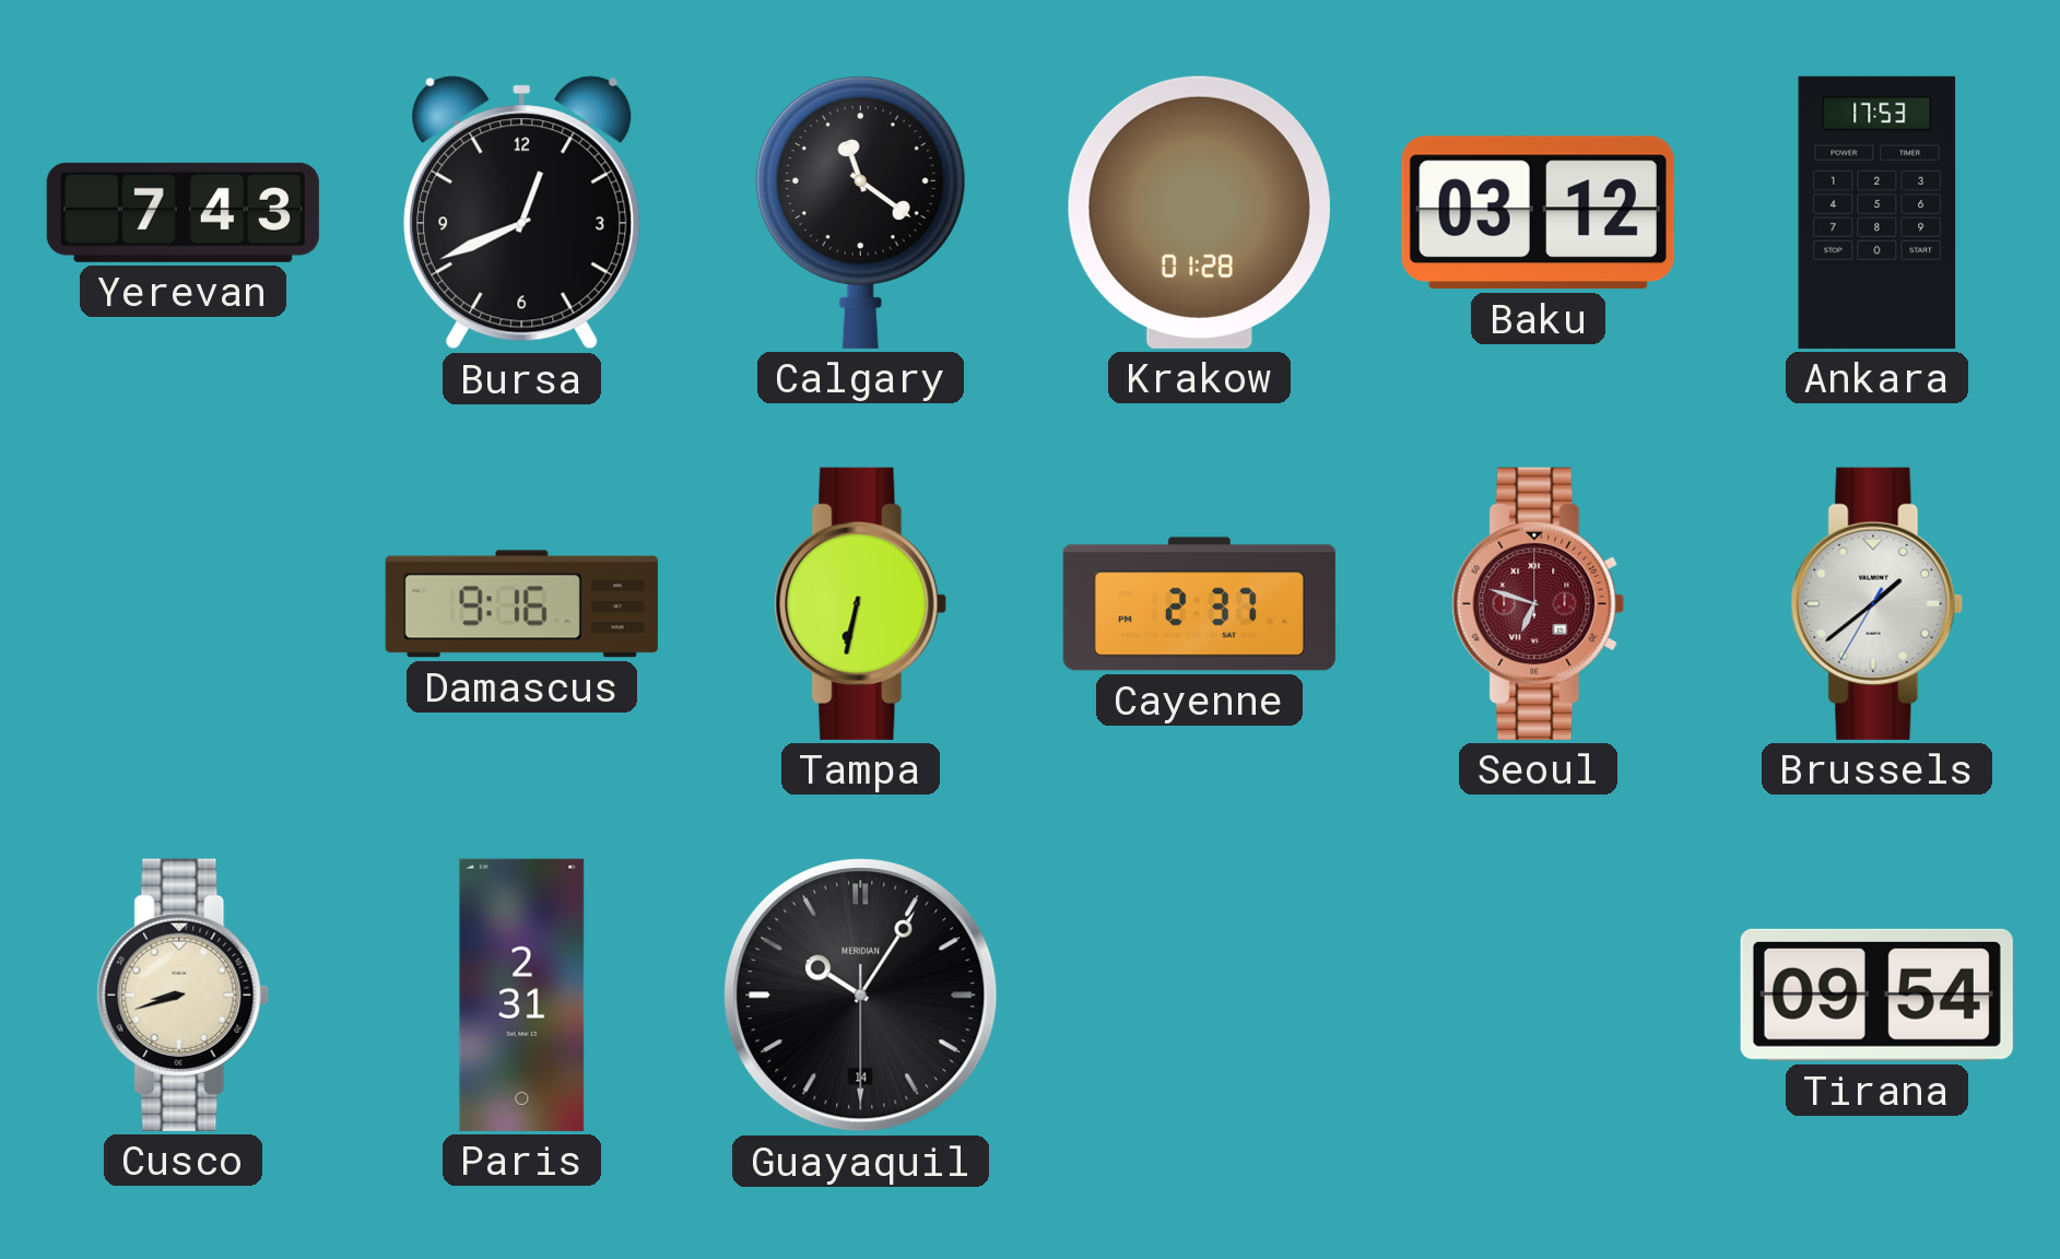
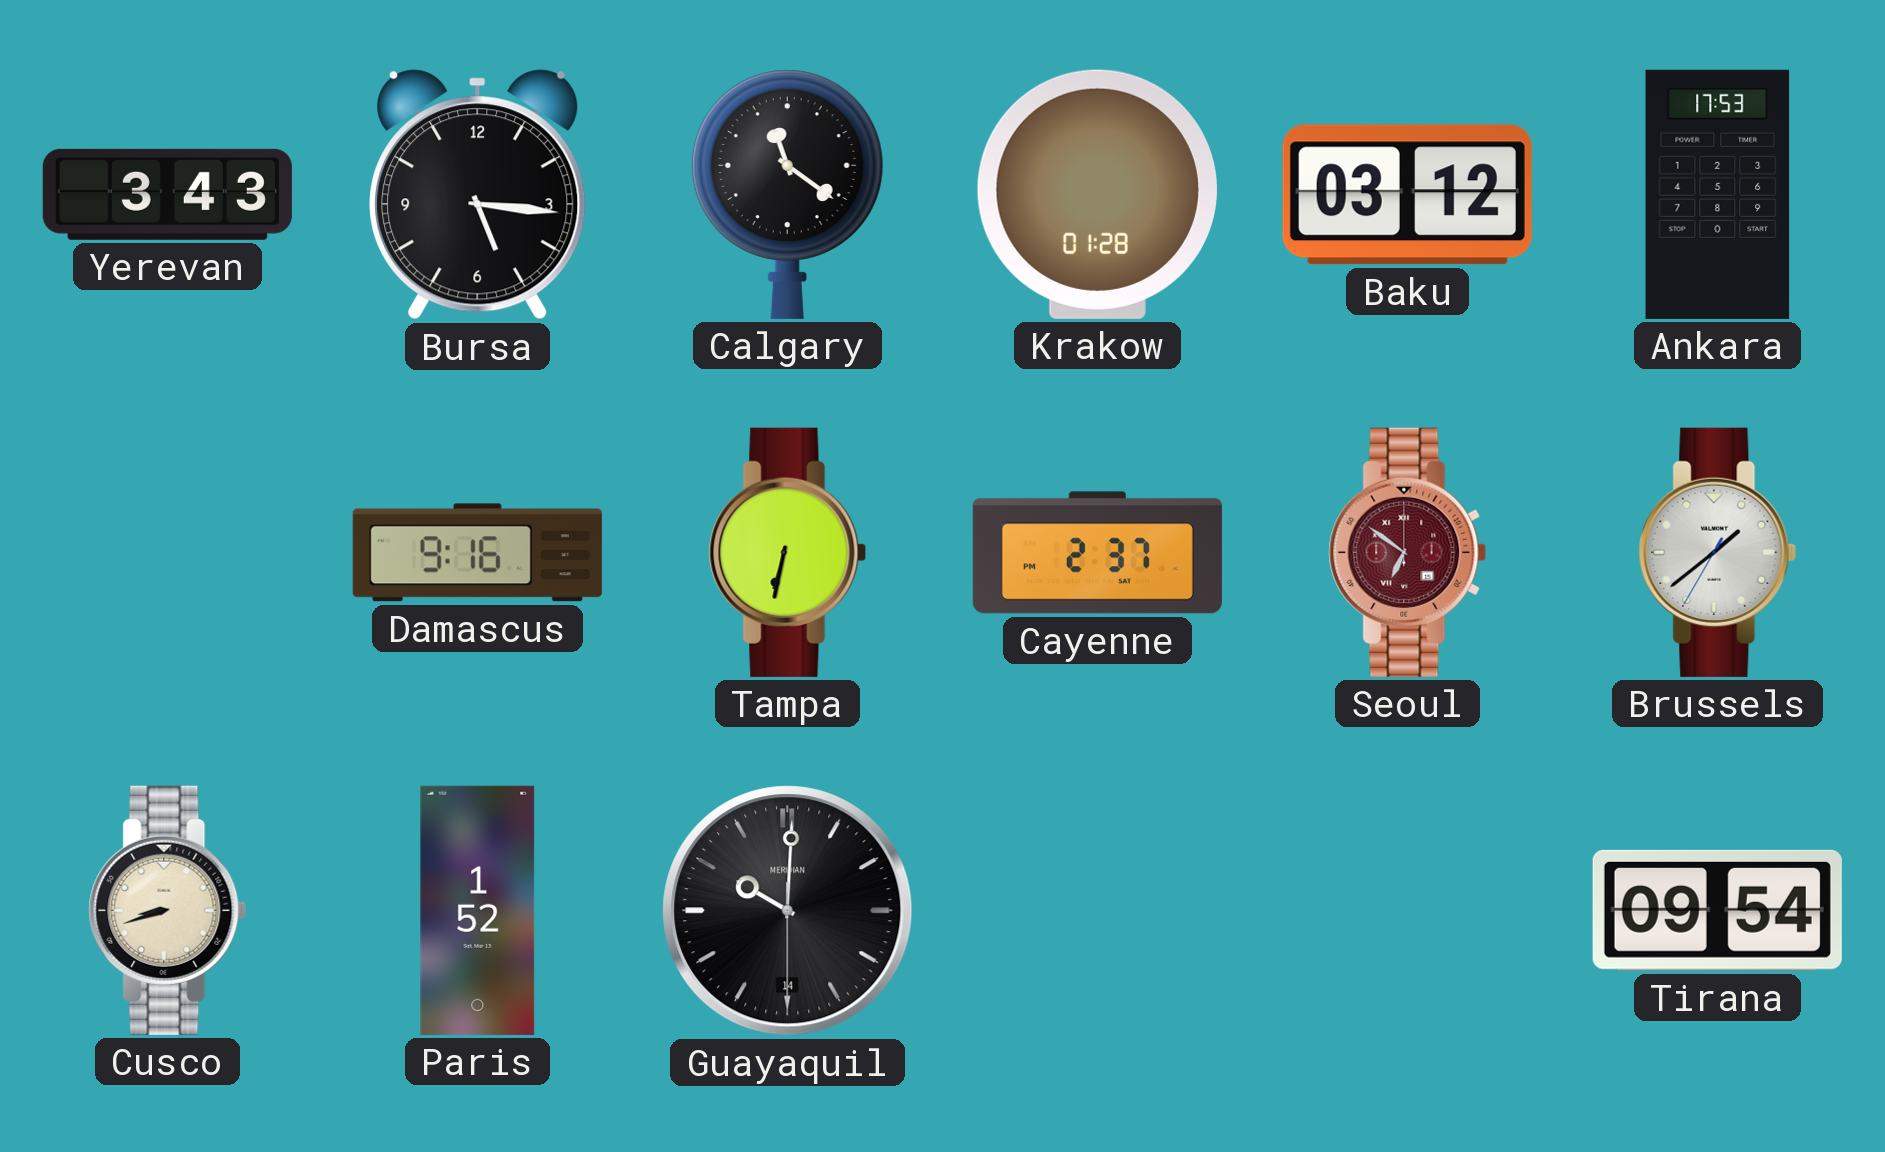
Yerevan: 7:43 -> 3:43 (167, 194)
Bursa: 12:41 -> 5:16 (478, 195)
Seoul: 6:48 -> 6:51 (1408, 552)
Paris: 2:31 -> 1:52 (478, 910)
Guayaquil: 10:05 -> 10:00 (788, 911)
